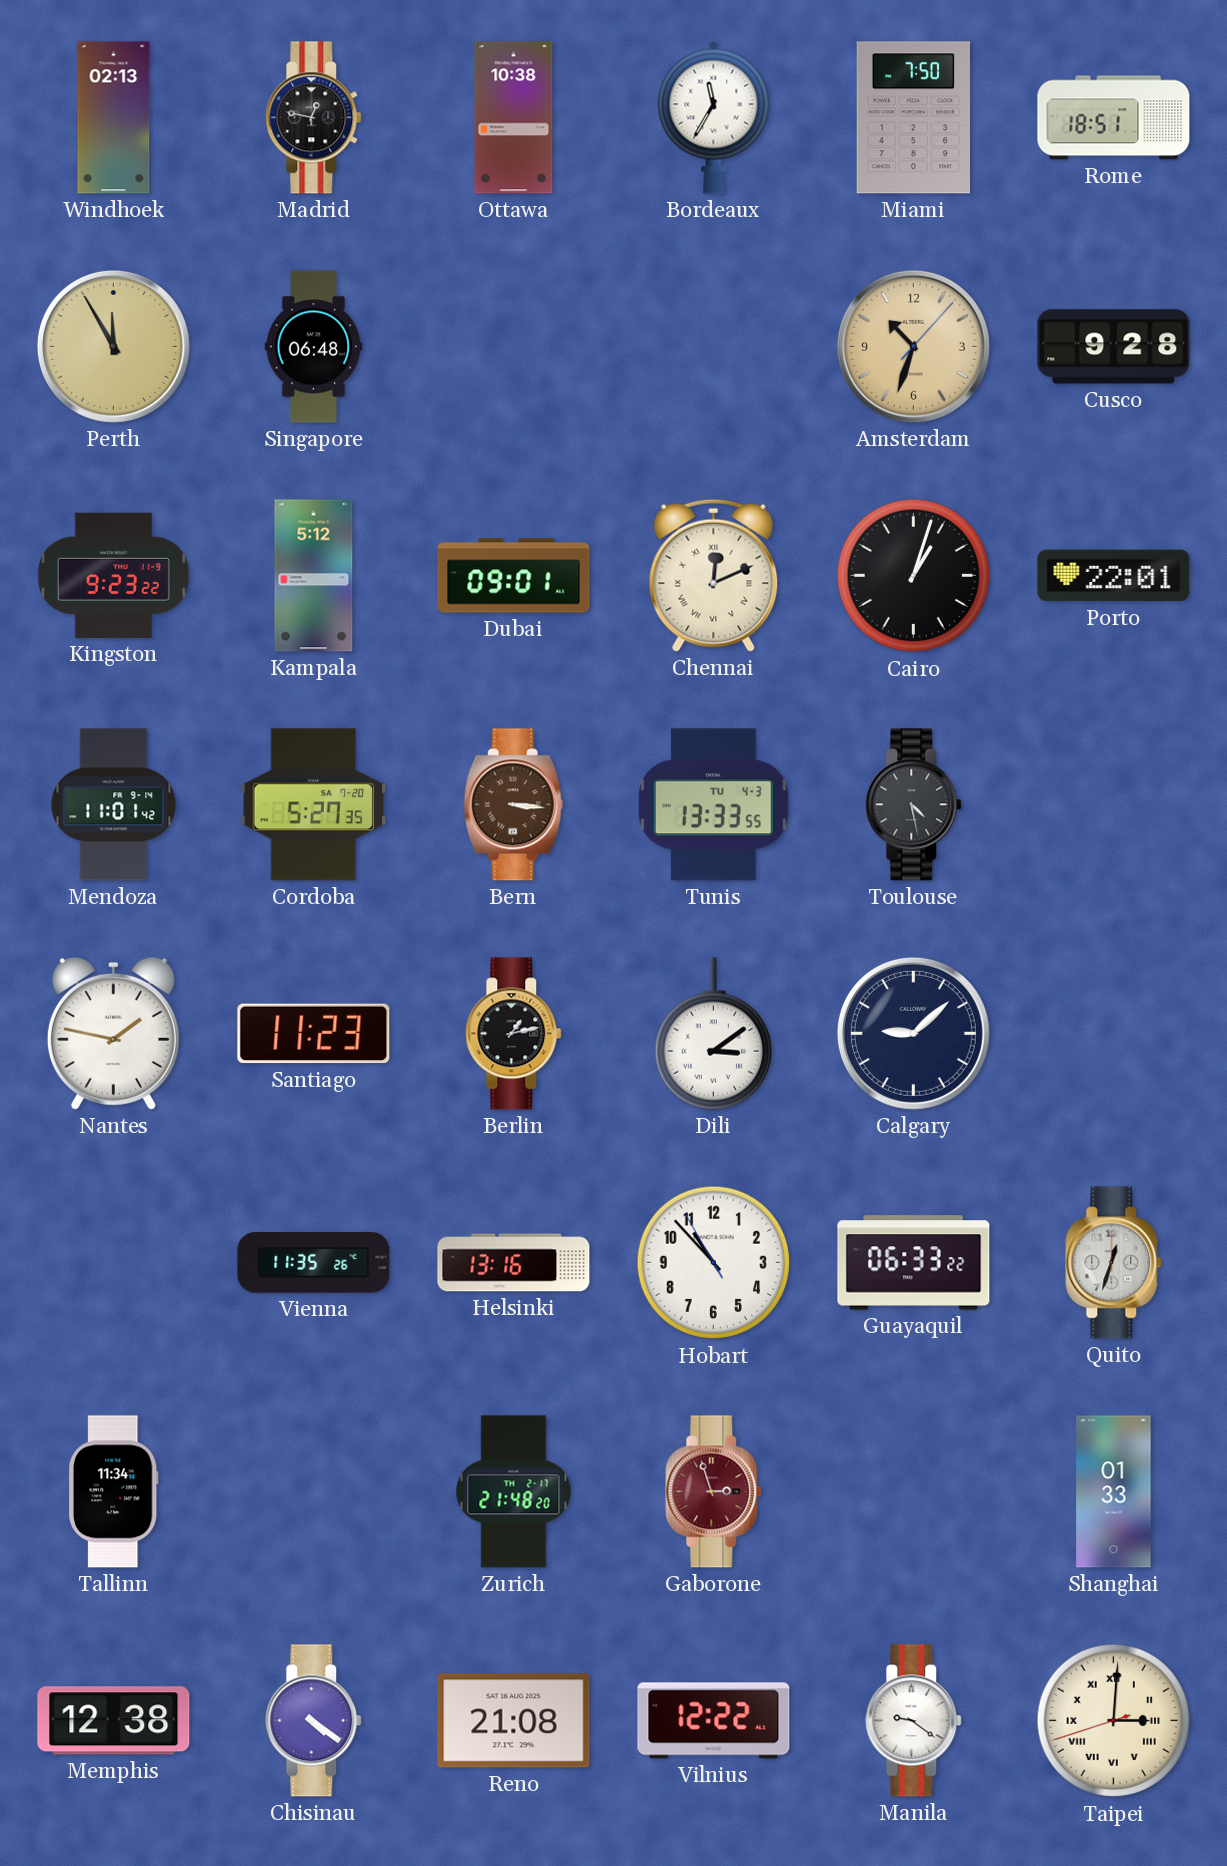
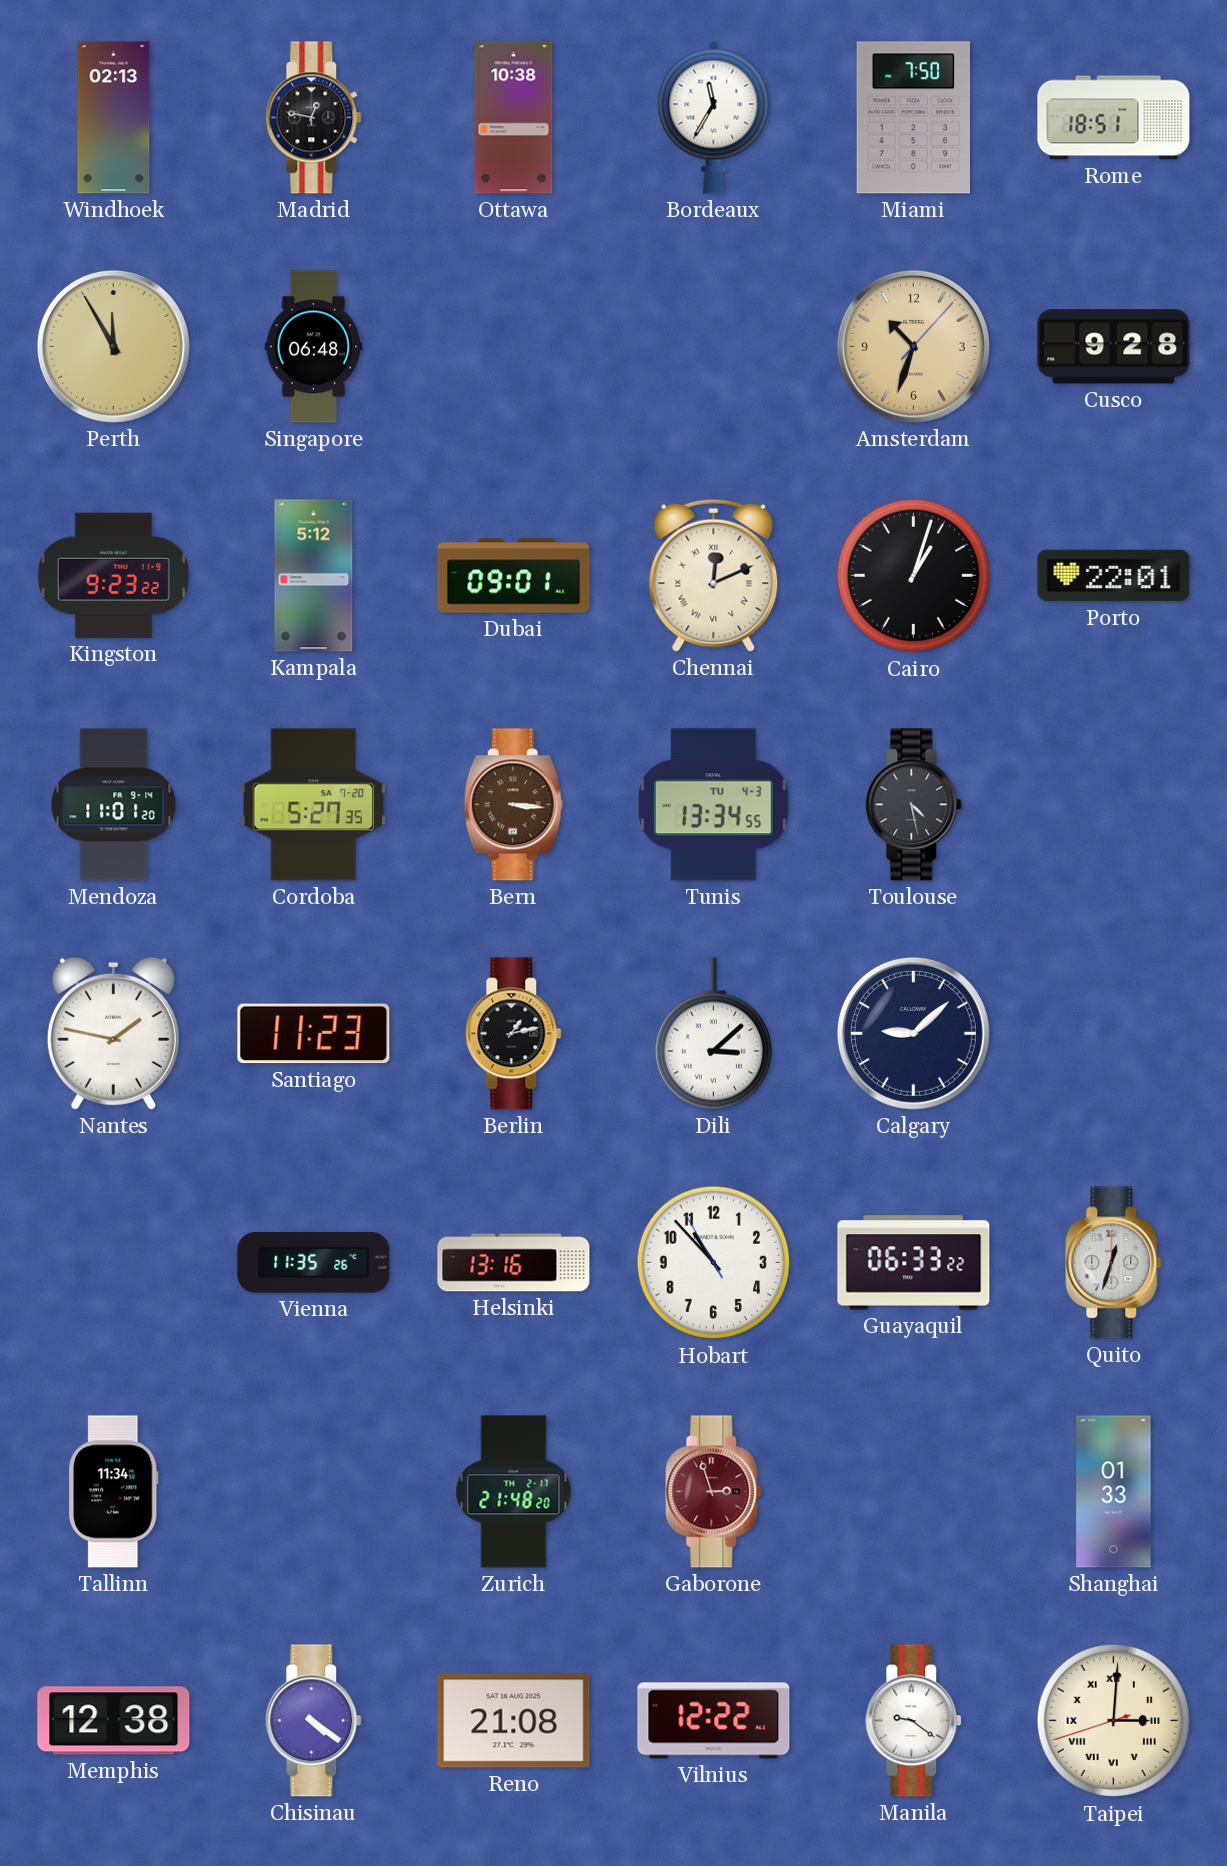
Mendoza: 11:01:42 -> 11:01:20 (114, 805)
Tunis: 13:33 -> 13:34 (713, 805)
Dili: 3:09 -> 3:08 (713, 1034)
